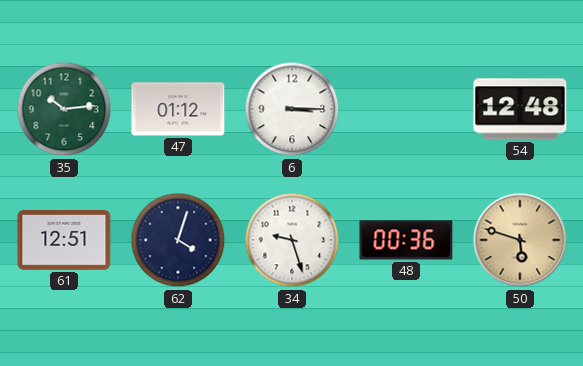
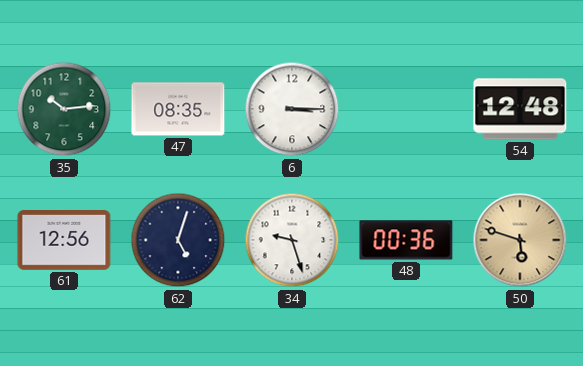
47: 01:12 -> 08:35 (178, 109)
61: 12:51 -> 12:56 (64, 241)
62: 4:03 -> 5:03 (178, 240)
